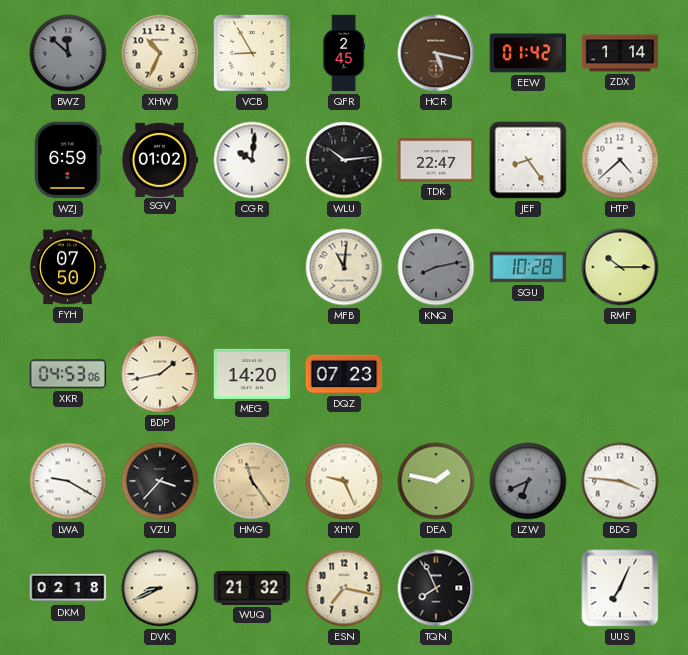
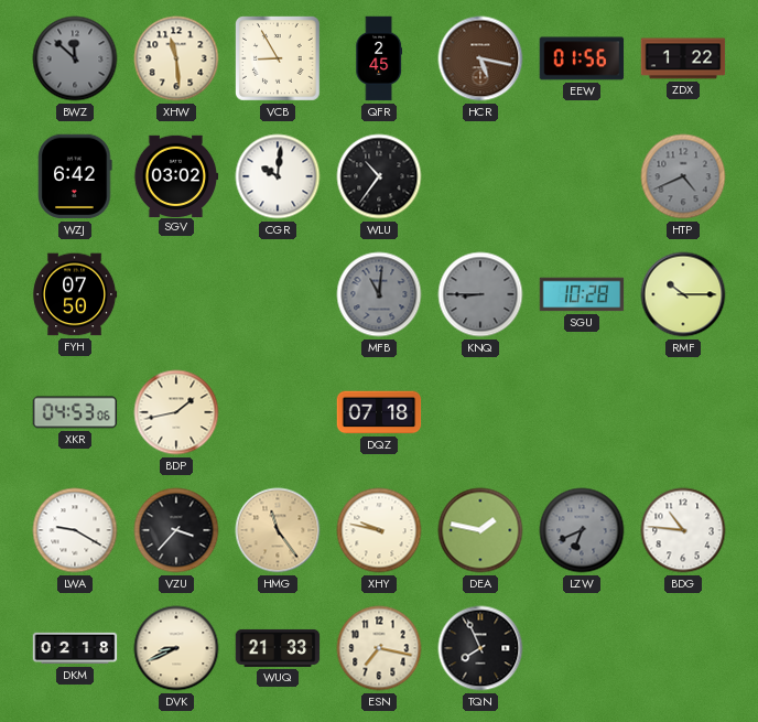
XHW: 10:34 -> 11:29 (176, 58)
EEW: 01:42 -> 01:56 (582, 58)
ZDX: 1:14 -> 1:22 (683, 58)
WZJ: 6:59 -> 6:42 (75, 176)
SGV: 01:02 -> 03:02 (176, 175)
WLU: 10:14 -> 10:36 (379, 176)
TDK: 22:47 -> none (436, 160)
JEF: 8:24 -> none (528, 160)
HTP: 4:38 -> 4:41 (683, 176)
HTP dial: white -> grey (683, 176)
MFB dial: cream -> grey (379, 294)
KNQ: 8:13 -> 8:45 (480, 294)
MEG: 14:20 -> none (252, 374)
DQZ: 07:23 -> 07:18 (379, 412)
XHY: 9:26 -> 9:47 (379, 530)
BDG: 3:46 -> 10:46 (683, 530)
WUQ: 21:32 -> 21:33 (278, 648)
UUS: 7:04 -> none (620, 588)
